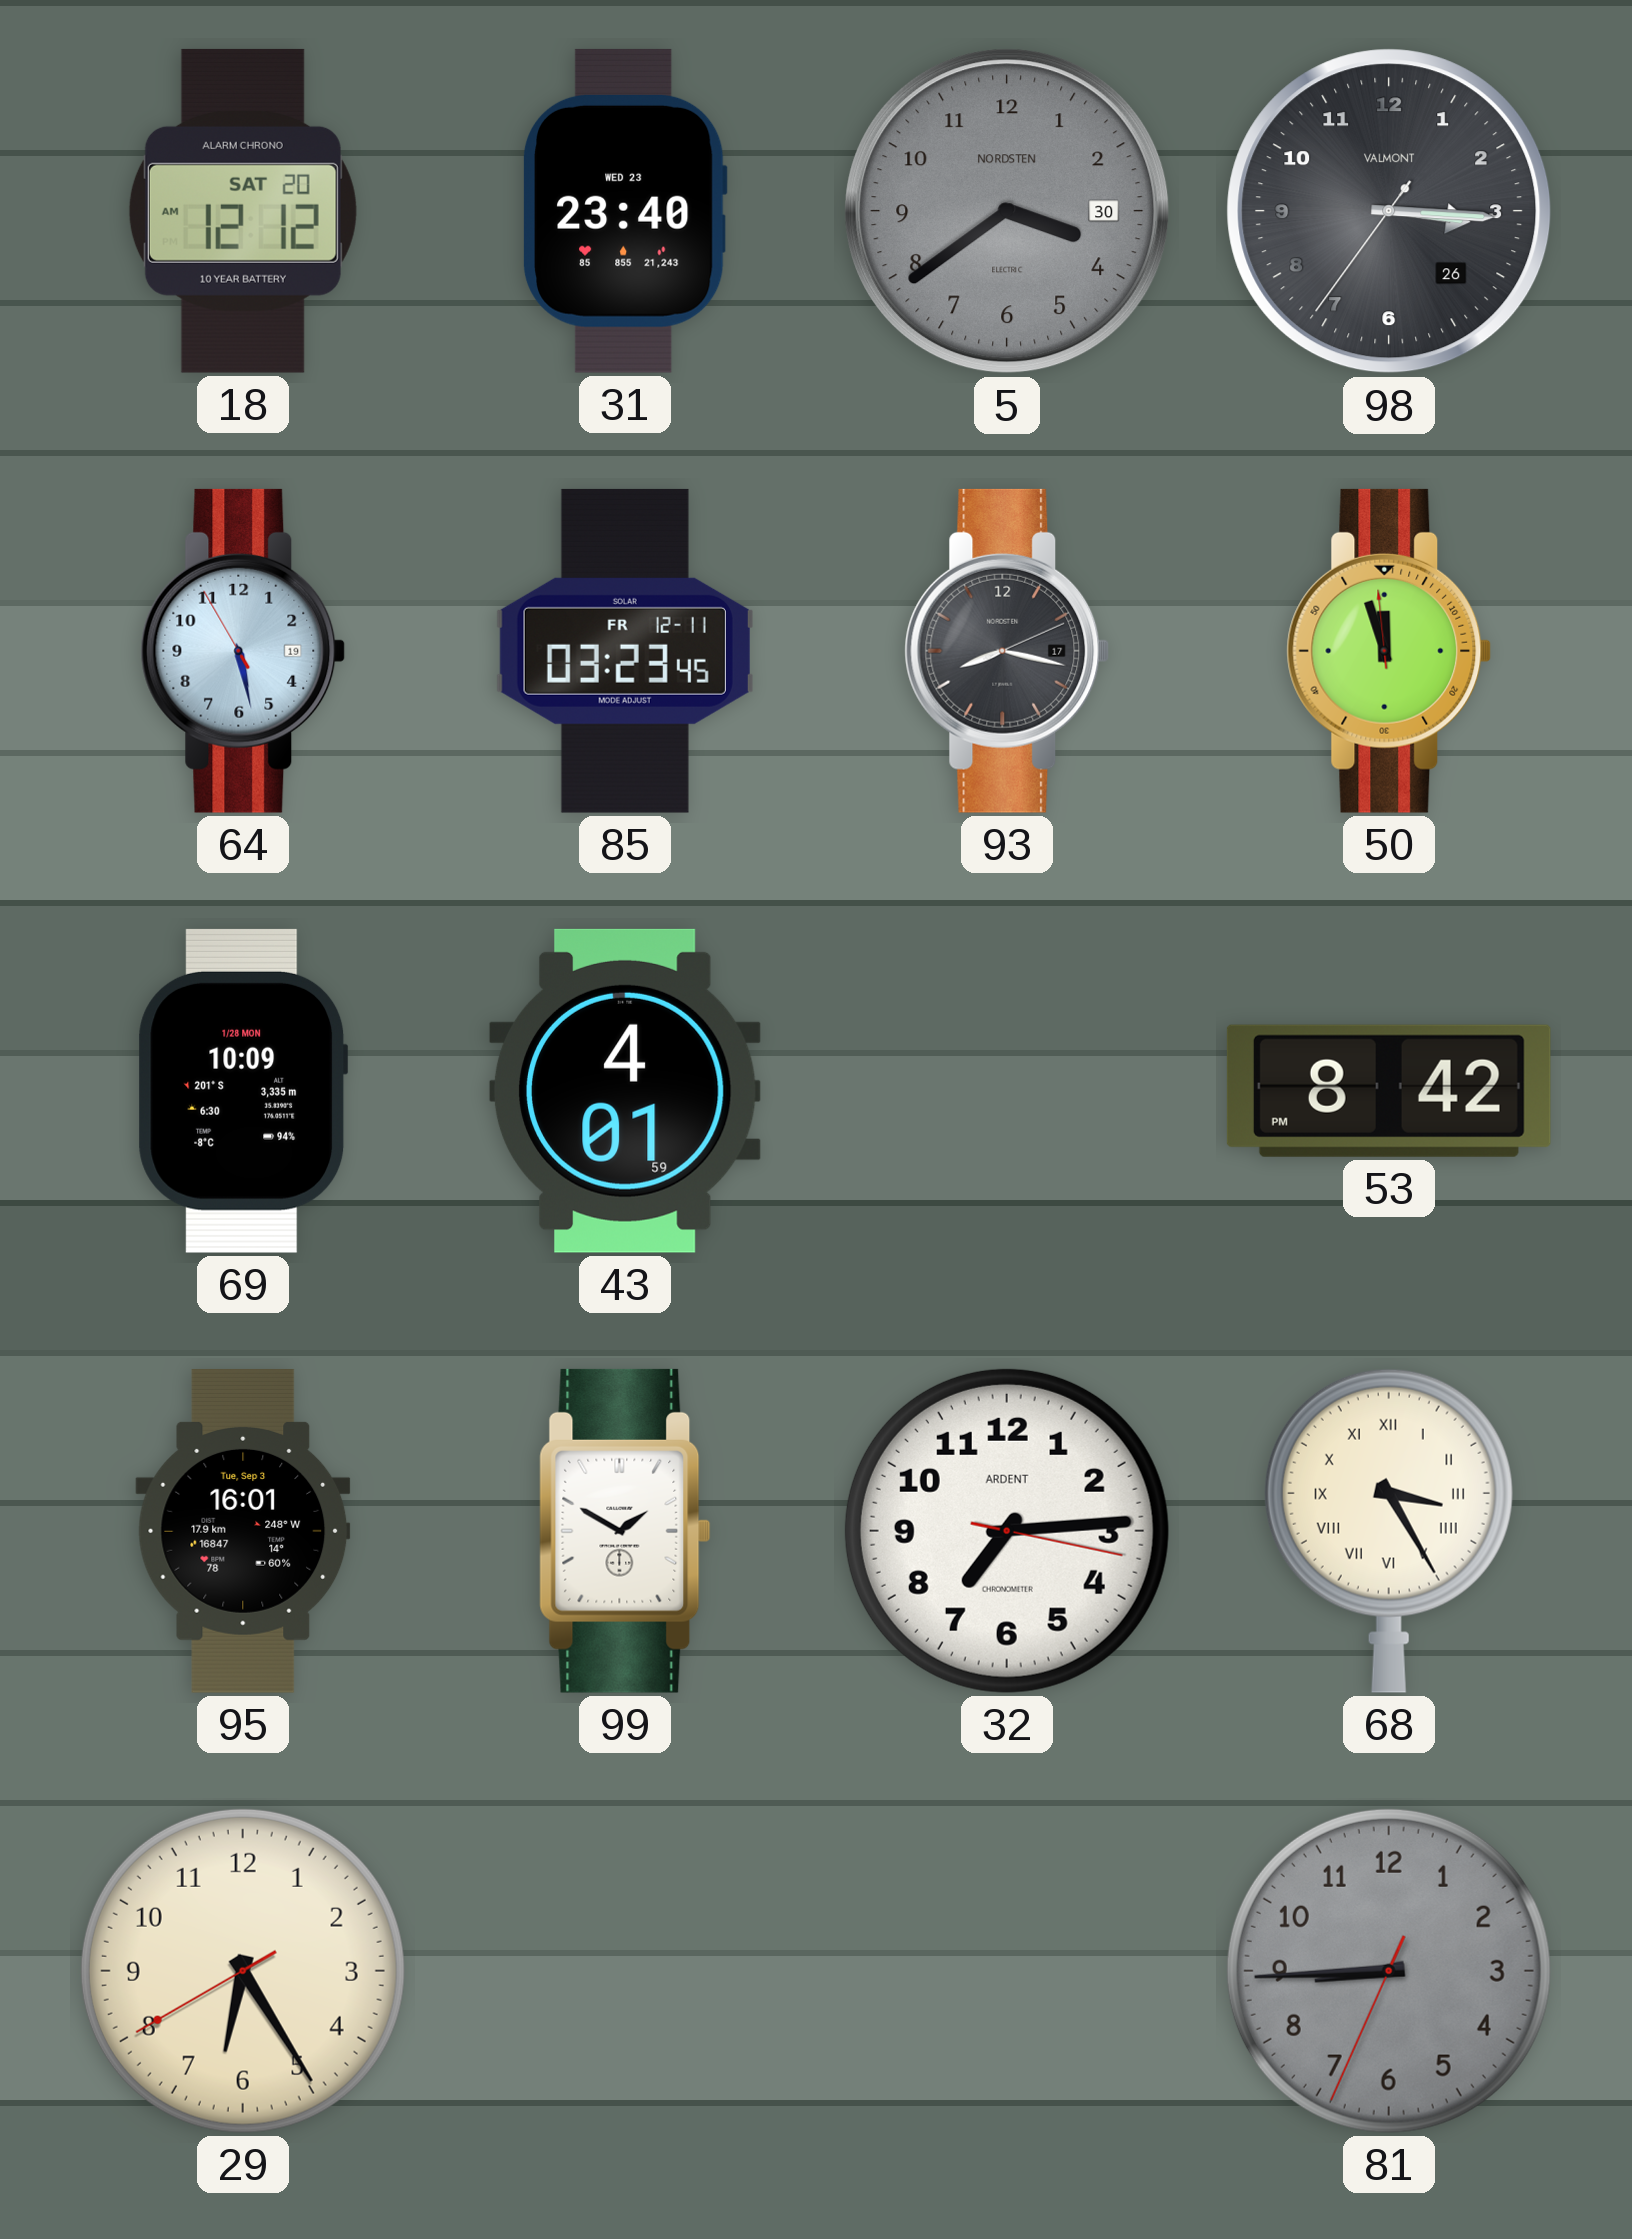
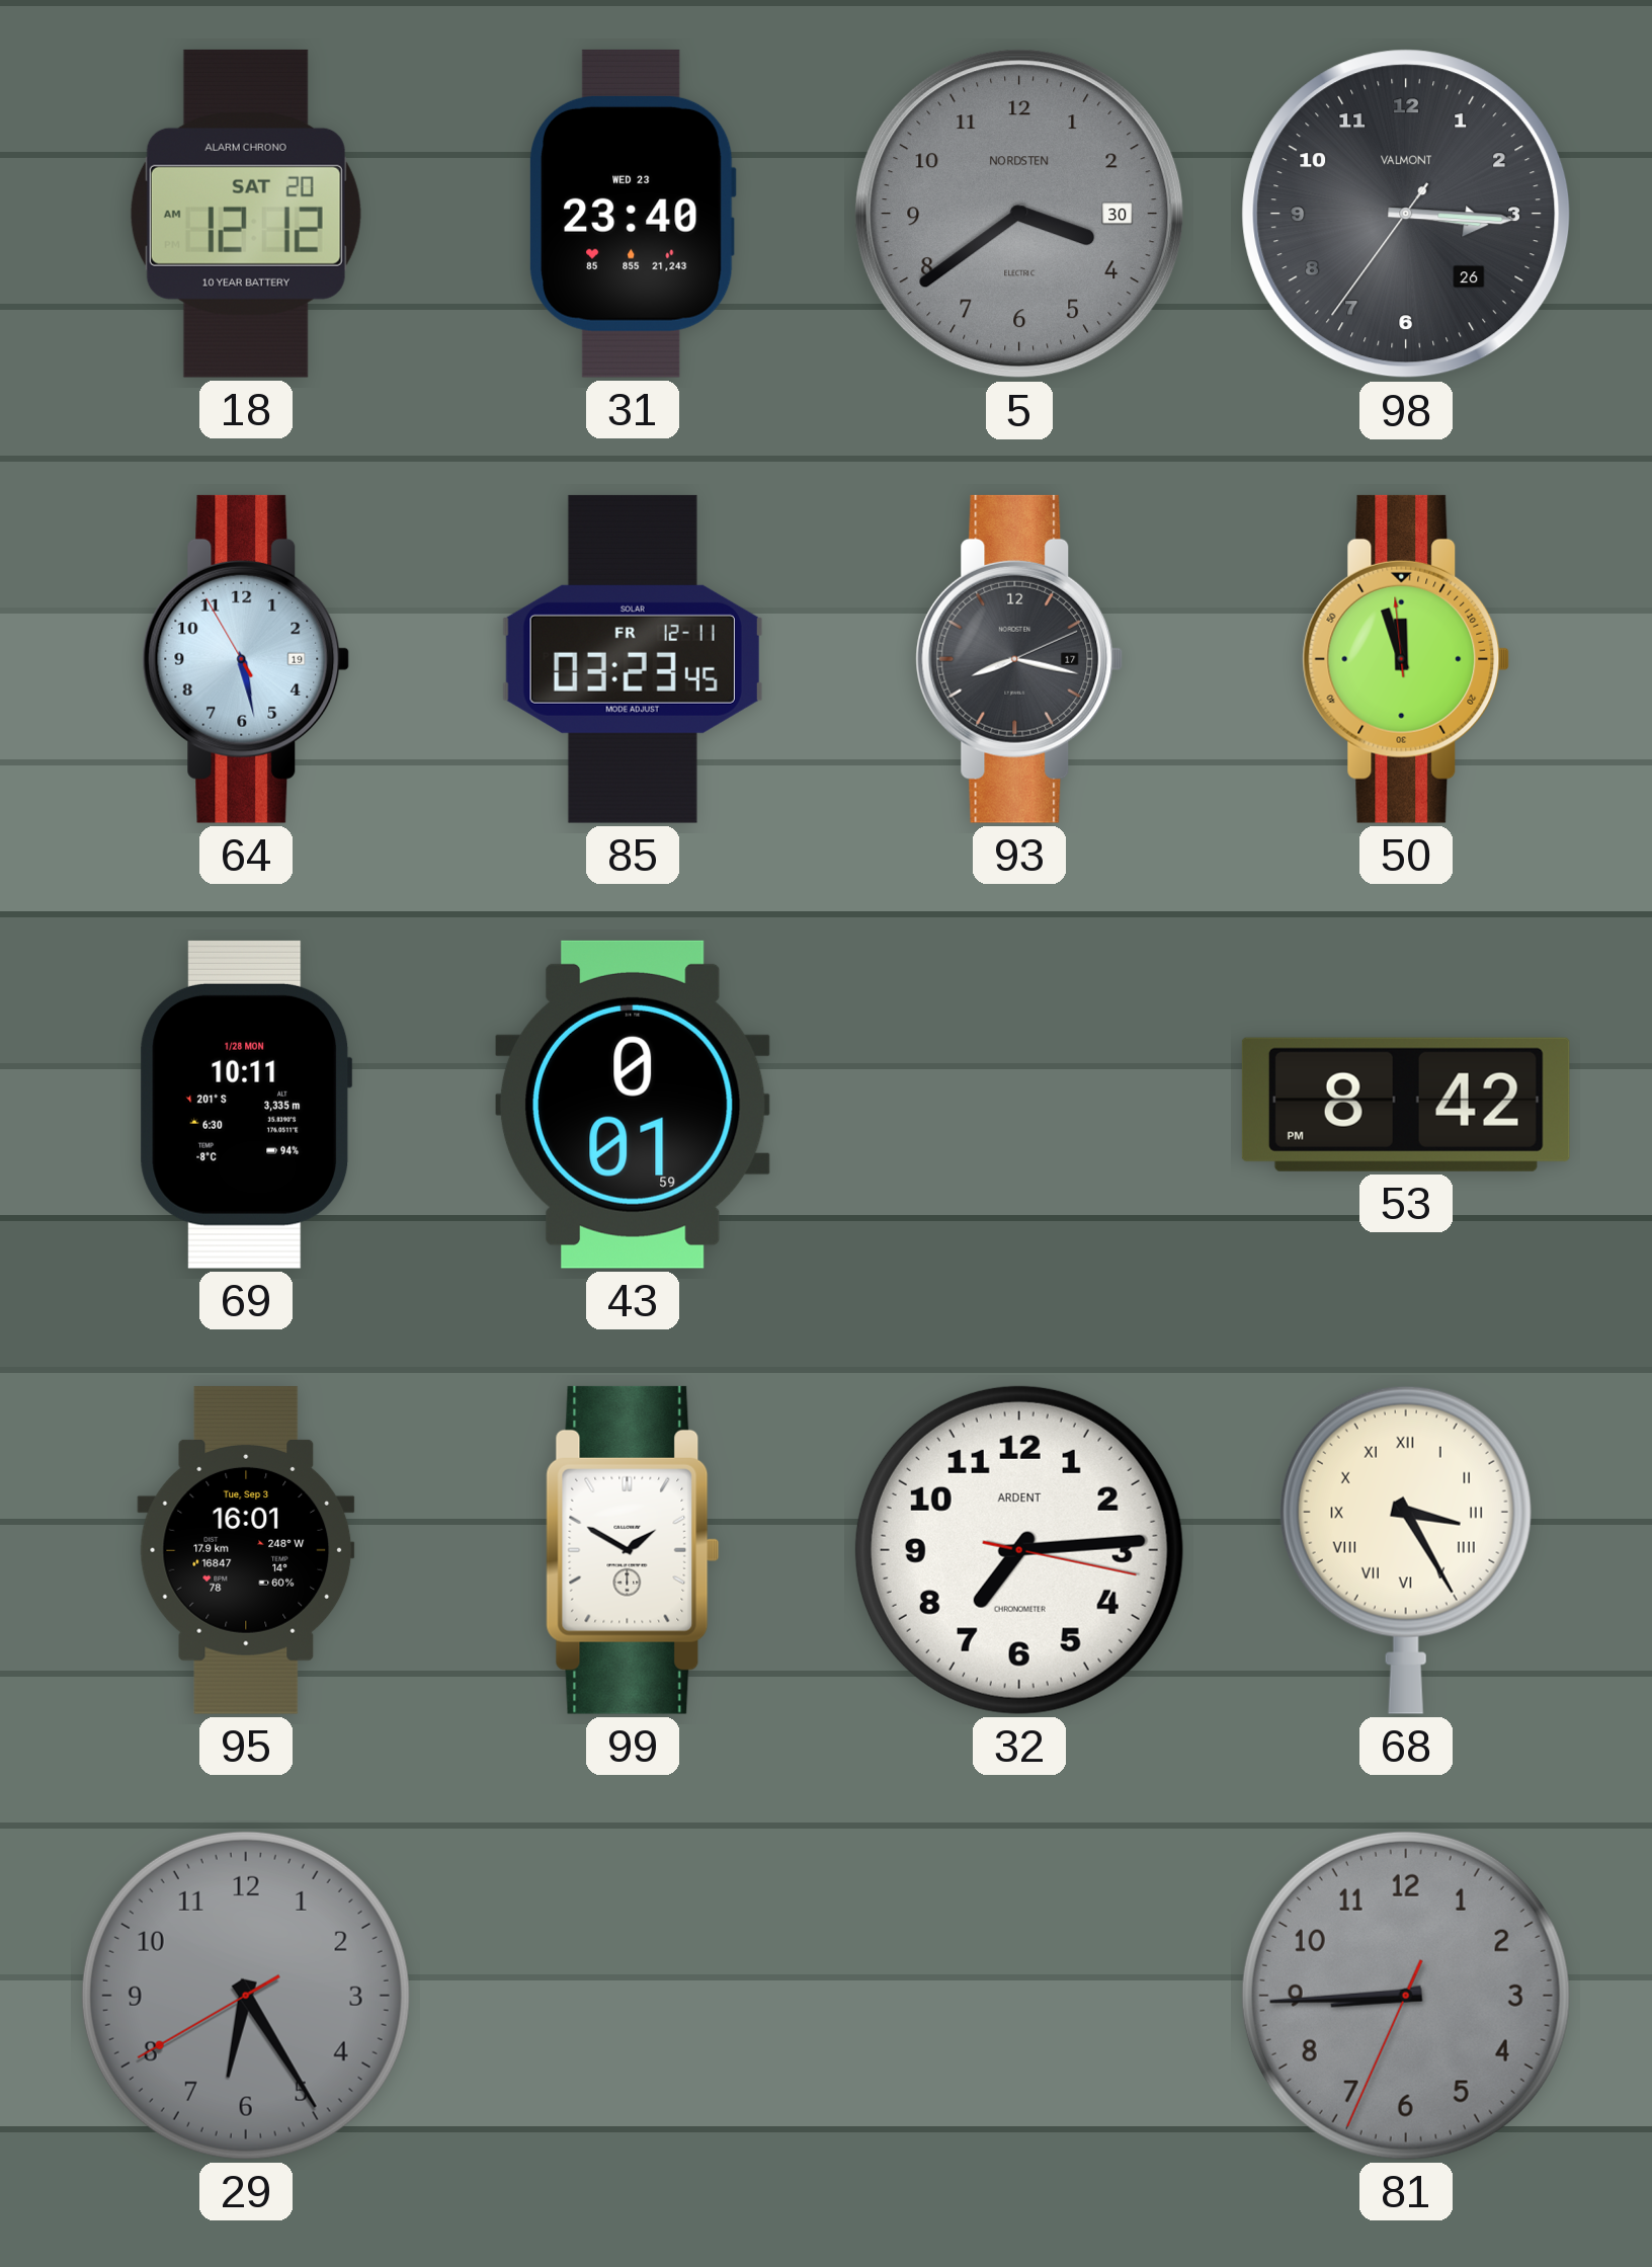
69: 10:09 -> 10:11 (246, 1105)
43: 4:01 -> 0:01 (633, 1105)
29 dial: cream -> grey (246, 1996)
